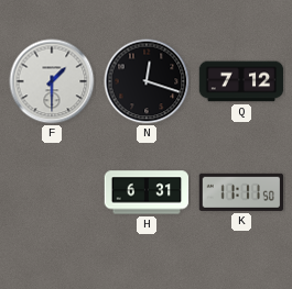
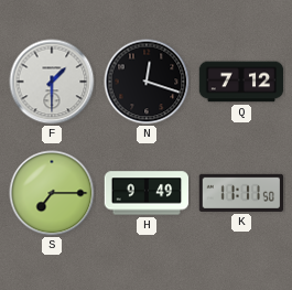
S: none -> 7:15 (52, 193)
H: 6:31 -> 9:49 (147, 193)
